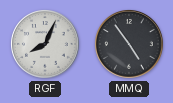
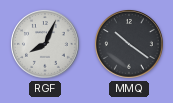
MMQ: 4:54 -> 10:21 (129, 44)
